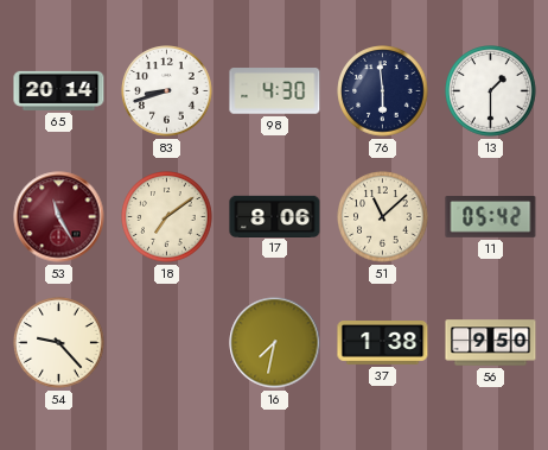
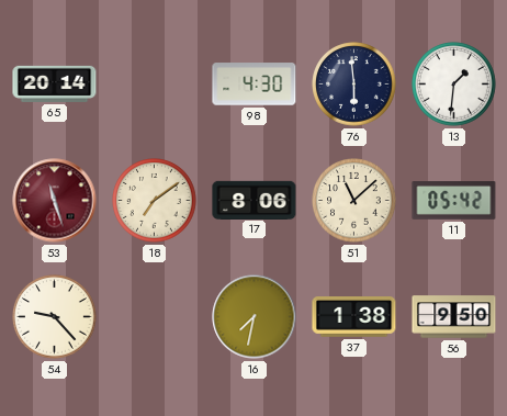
83: 8:42 -> none (167, 91)
13: 1:30 -> 1:31 (454, 85)
53: 11:25 -> 11:27 (55, 201)
